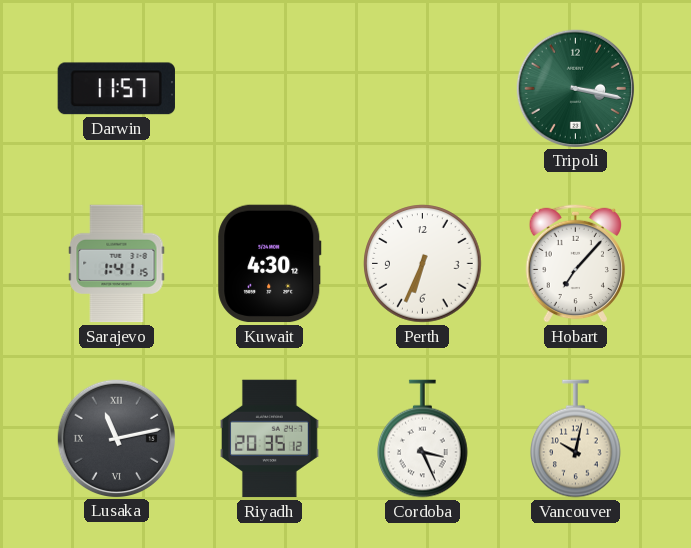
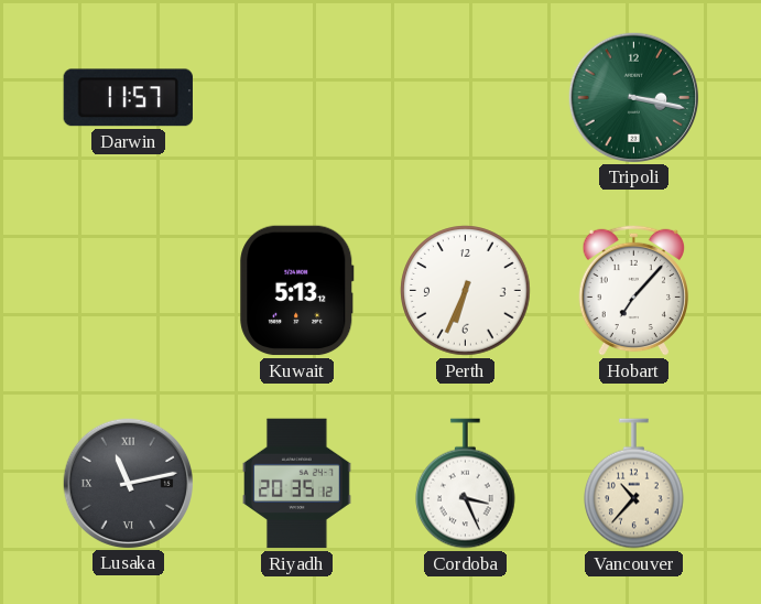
Sarajevo: 1:41 -> none (117, 264)
Kuwait: 4:30 -> 5:13 (297, 291)
Vancouver: 10:02 -> 10:37 (634, 484)
